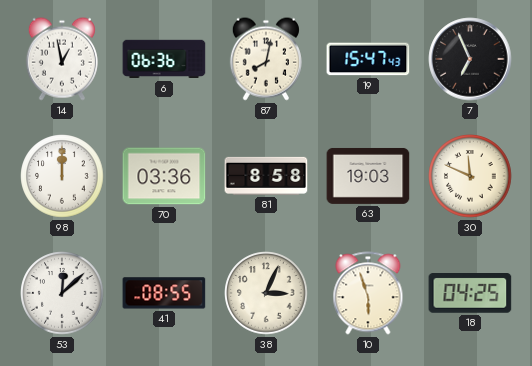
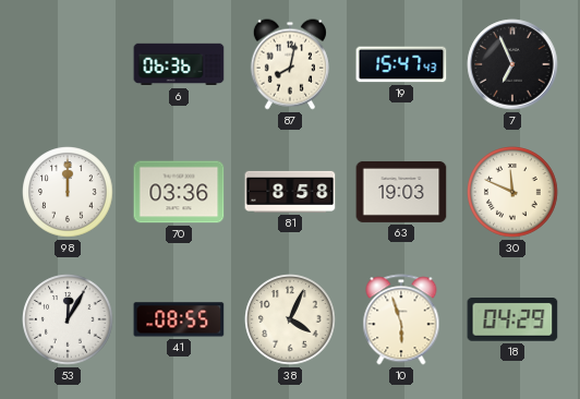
14: 12:58 -> none (62, 59)
53: 12:08 -> 12:05 (68, 319)
38: 3:04 -> 4:04 (290, 319)
18: 04:25 -> 04:29 (512, 321)
